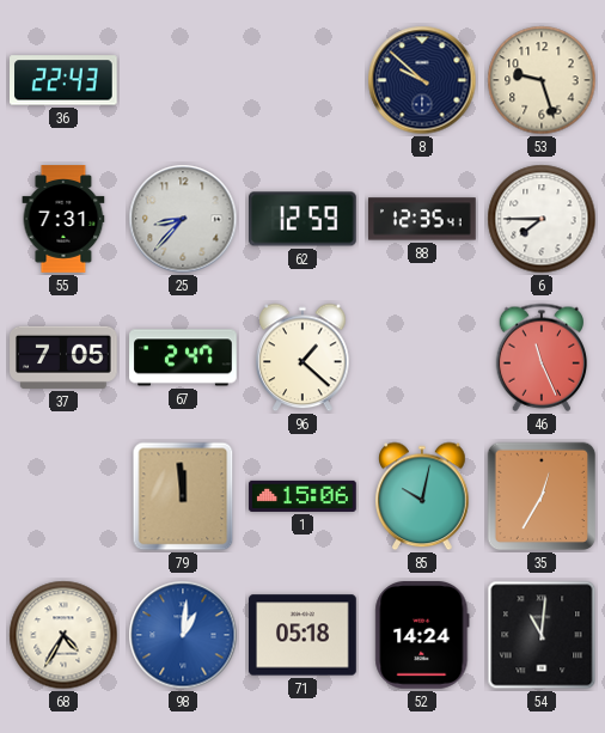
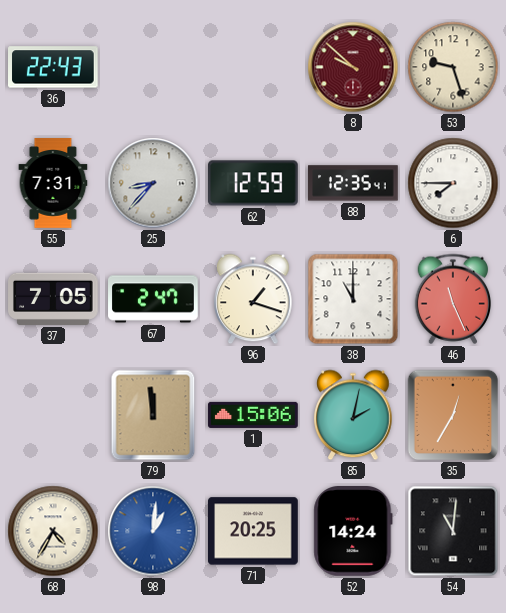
8 dial: navy -> burgundy (353, 67)
96: 1:22 -> 1:18 (253, 299)
38: none -> 11:00 (353, 299)
85: 10:02 -> 2:02 (353, 415)
71: 05:18 -> 20:25 (253, 531)
